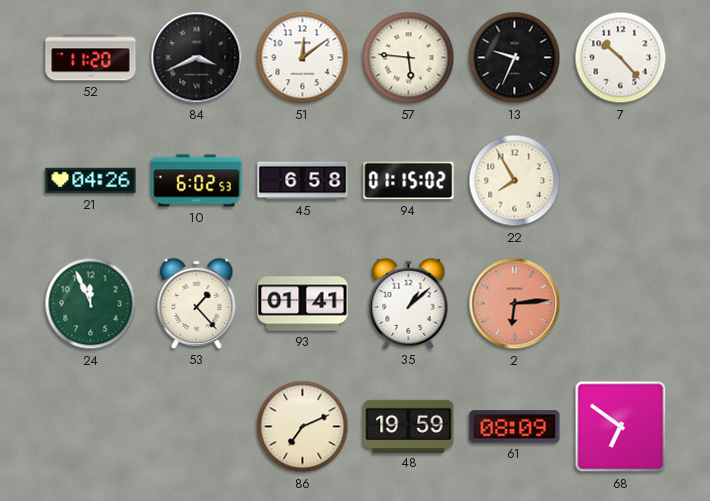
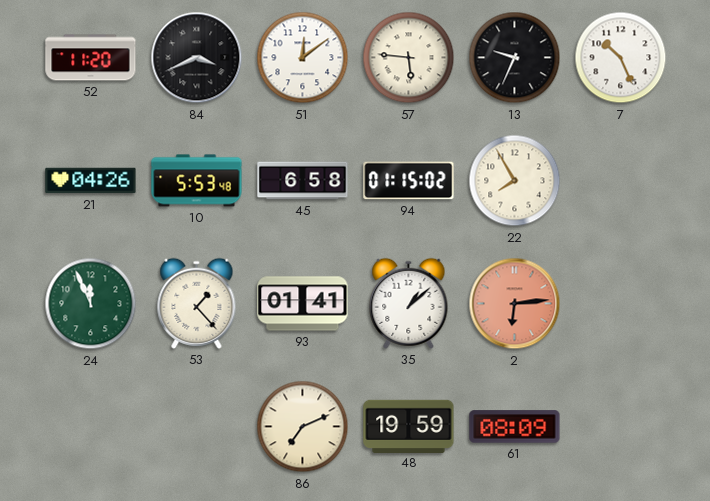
7: 10:23 -> 10:26 (621, 58)
10: 6:02 -> 5:53 (197, 181)
68: 6:51 -> none (621, 427)
